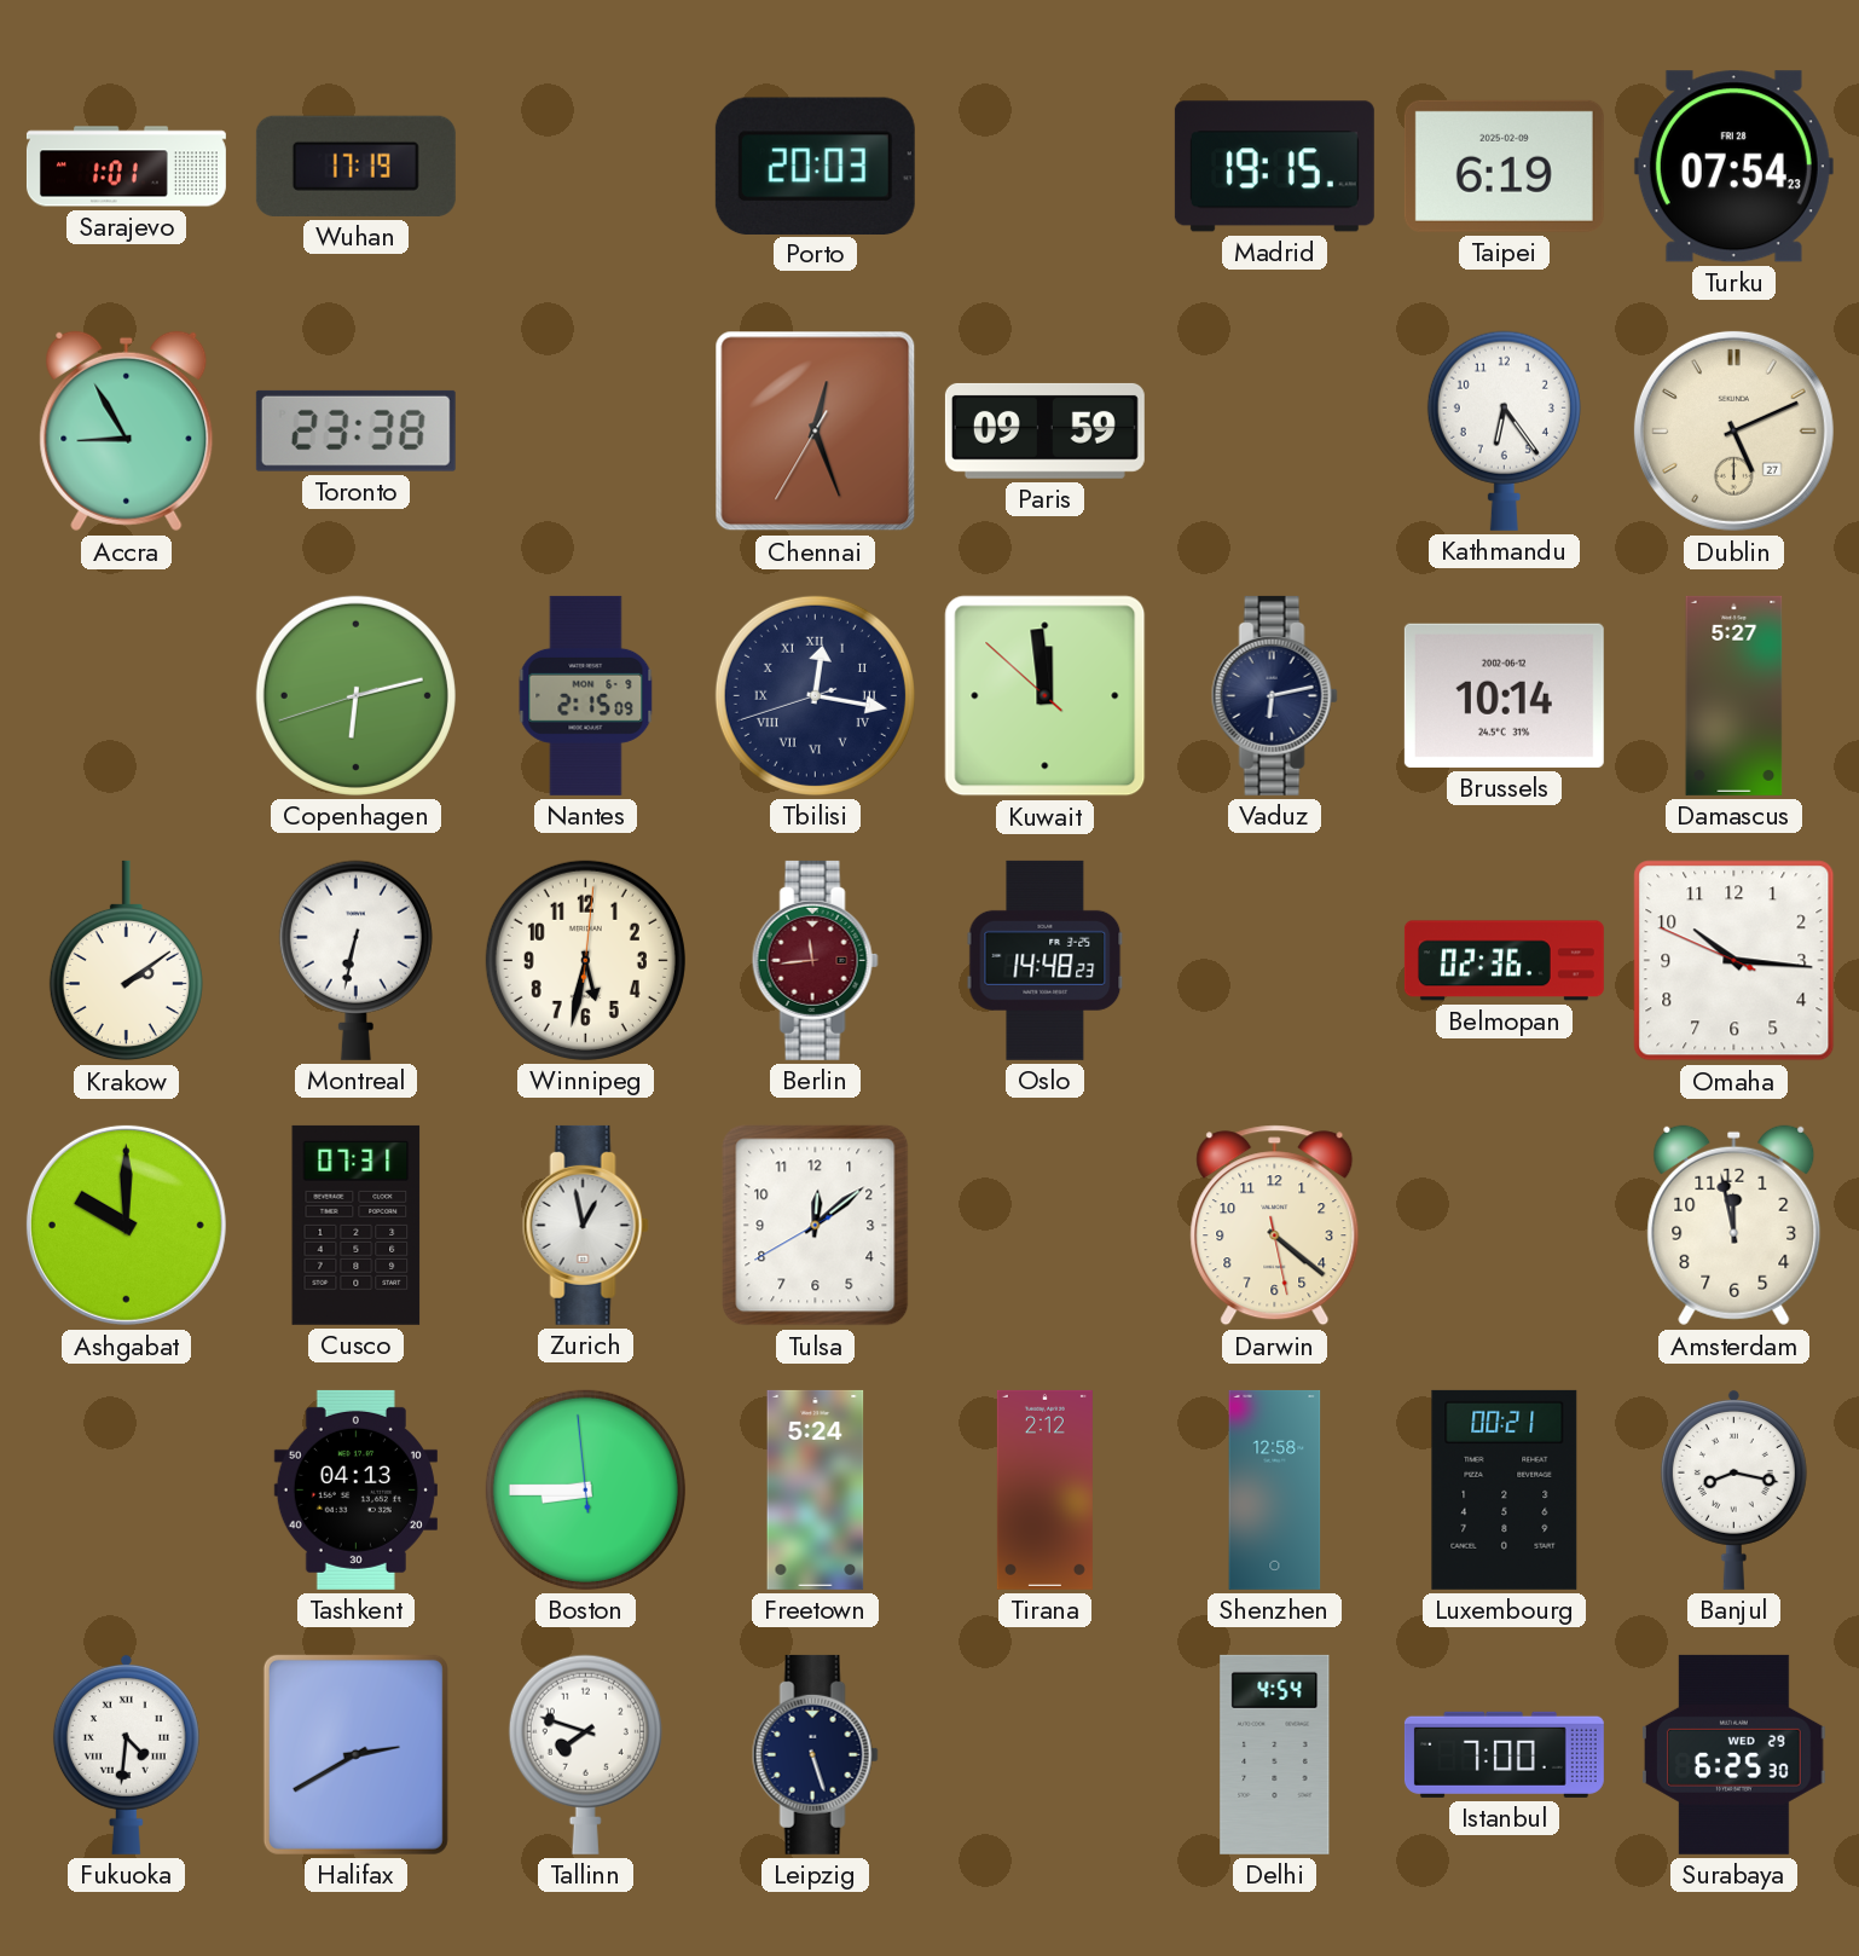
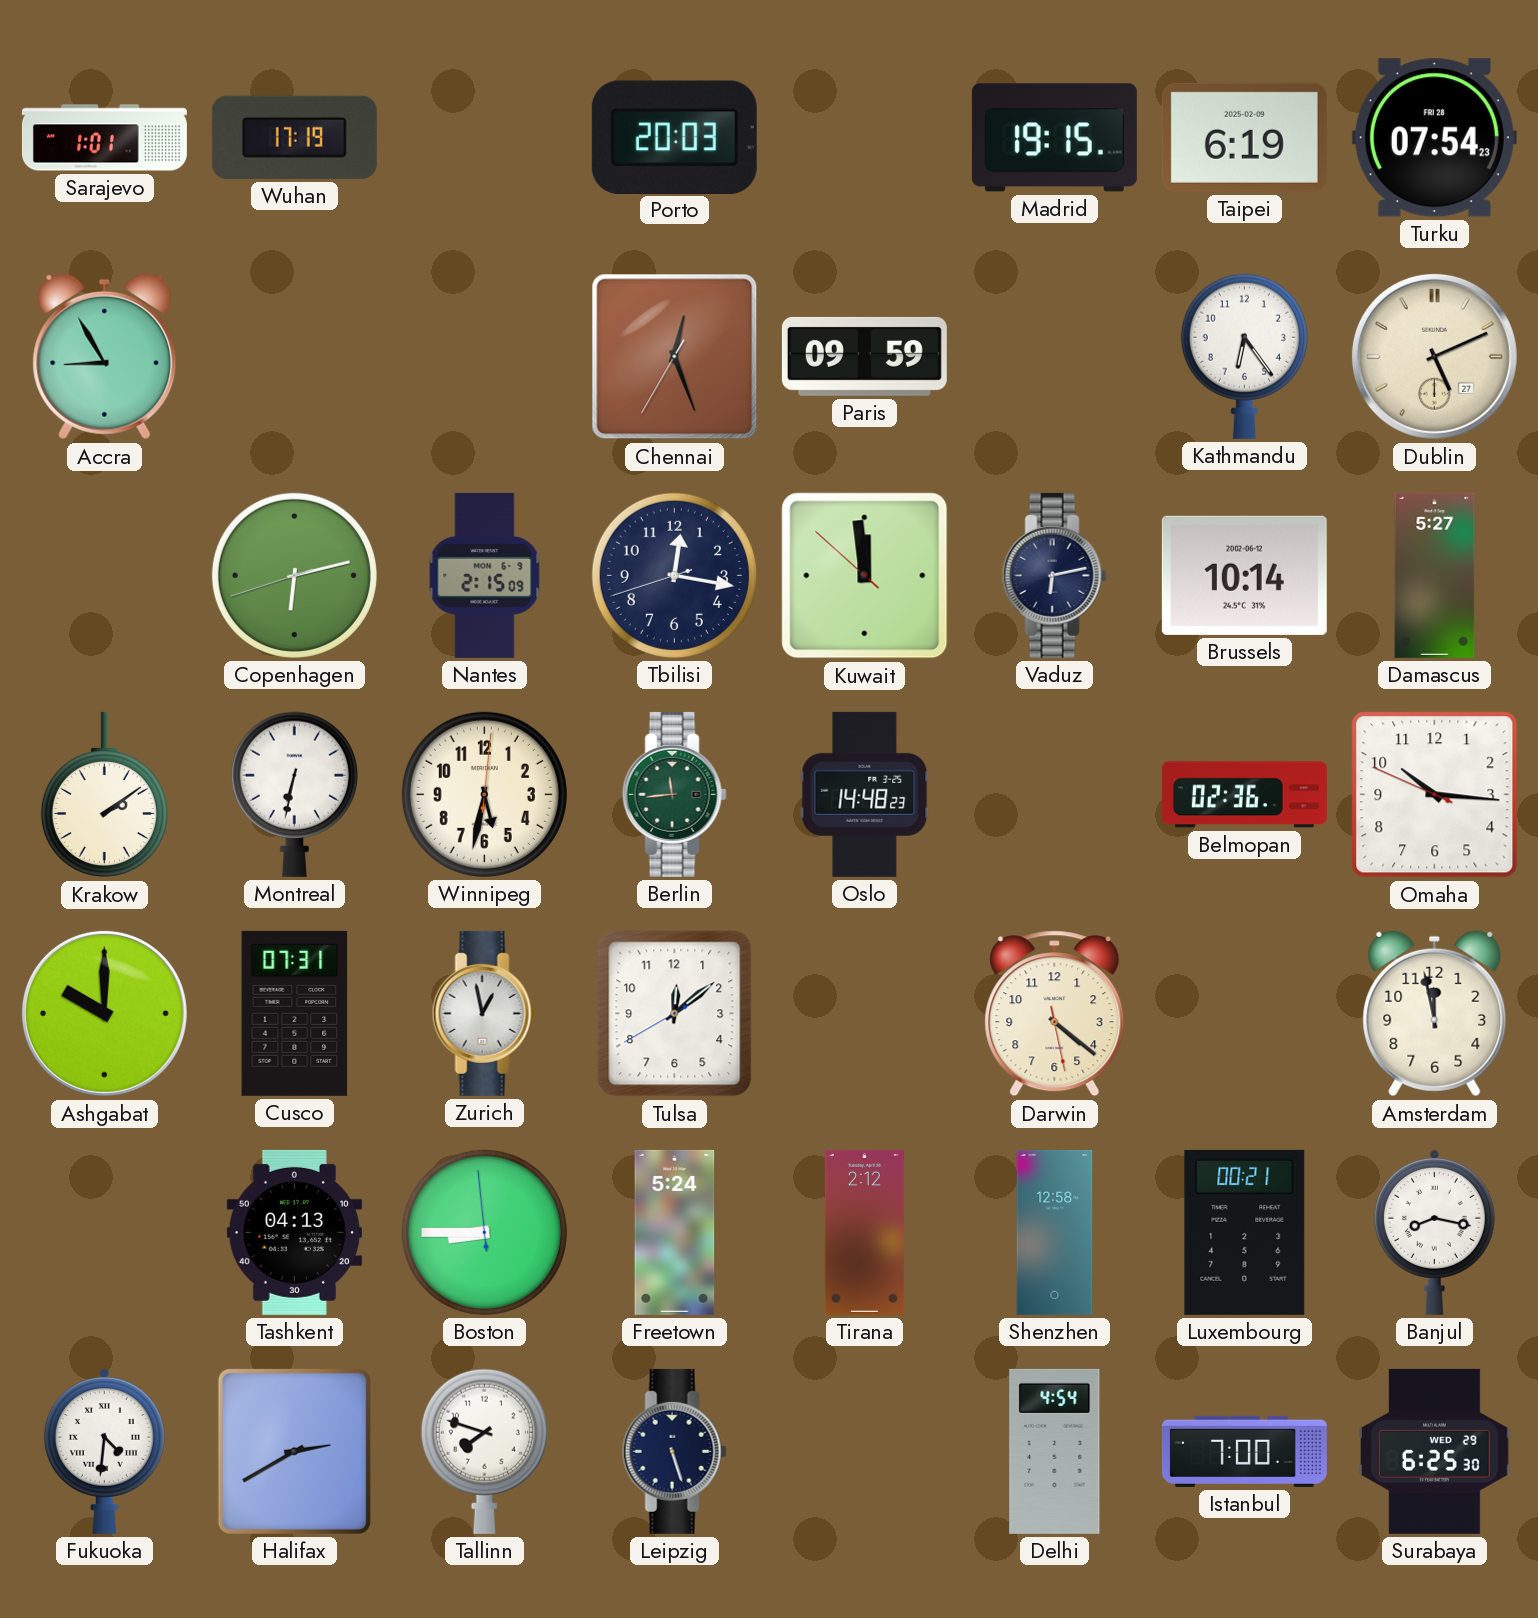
Toronto: 23:38 -> none (355, 430)
Tbilisi numerals: Roman -> Arabic (674, 575)
Berlin dial: burgundy -> green (674, 794)
